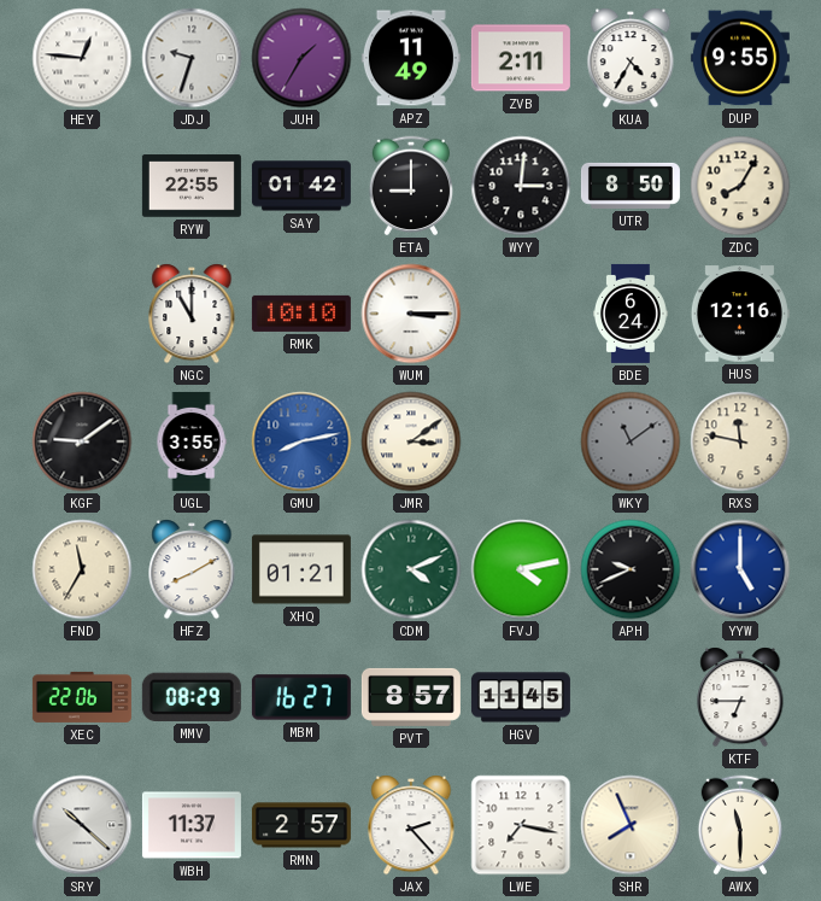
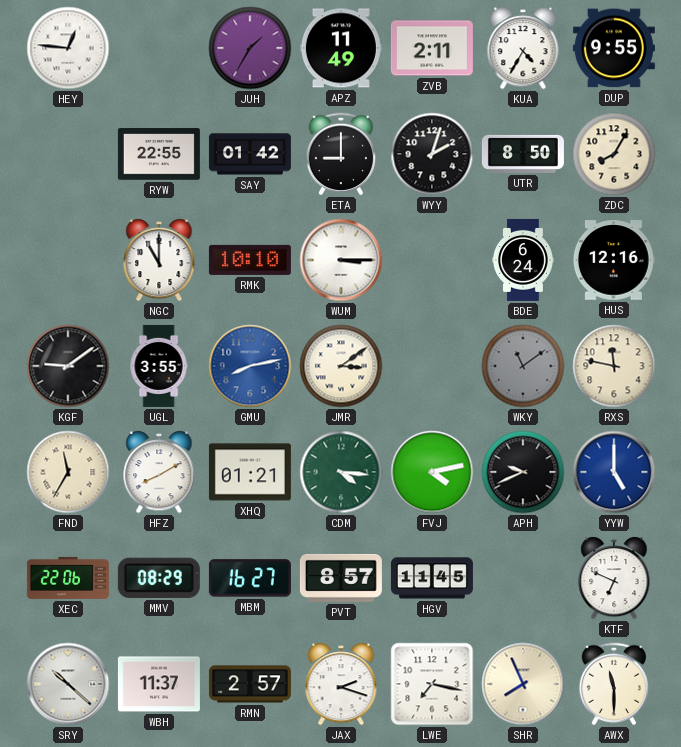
JDJ: 9:33 -> none (192, 58)
WYY: 3:01 -> 2:03 (432, 154)
CDM: 4:11 -> 4:16 (341, 472)
KTF: 6:45 -> 6:49 (614, 578)
JAX: 2:23 -> 2:18 (341, 684)
